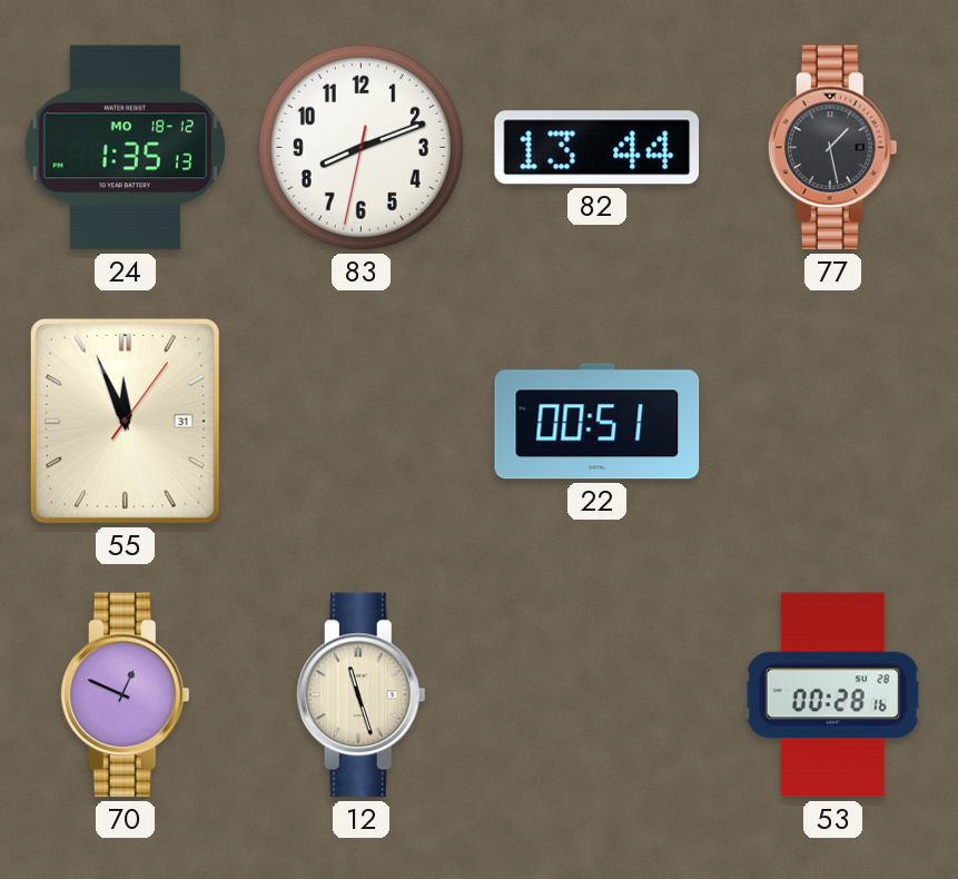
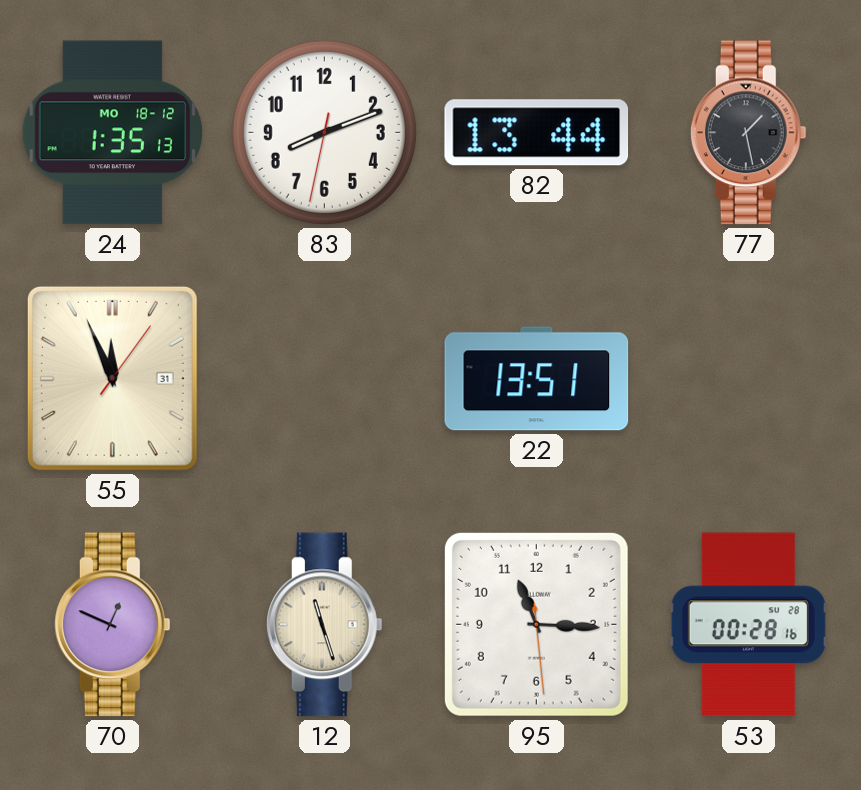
22: 00:51 -> 13:51 (537, 379)
95: none -> 11:15 (536, 624)
